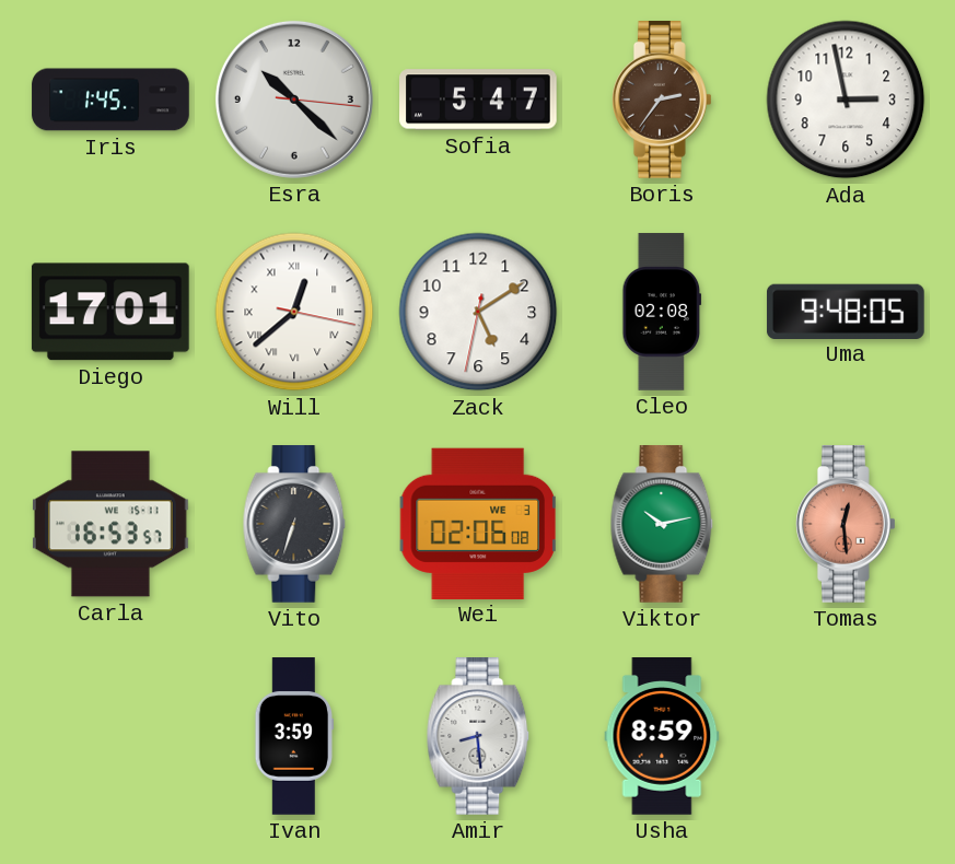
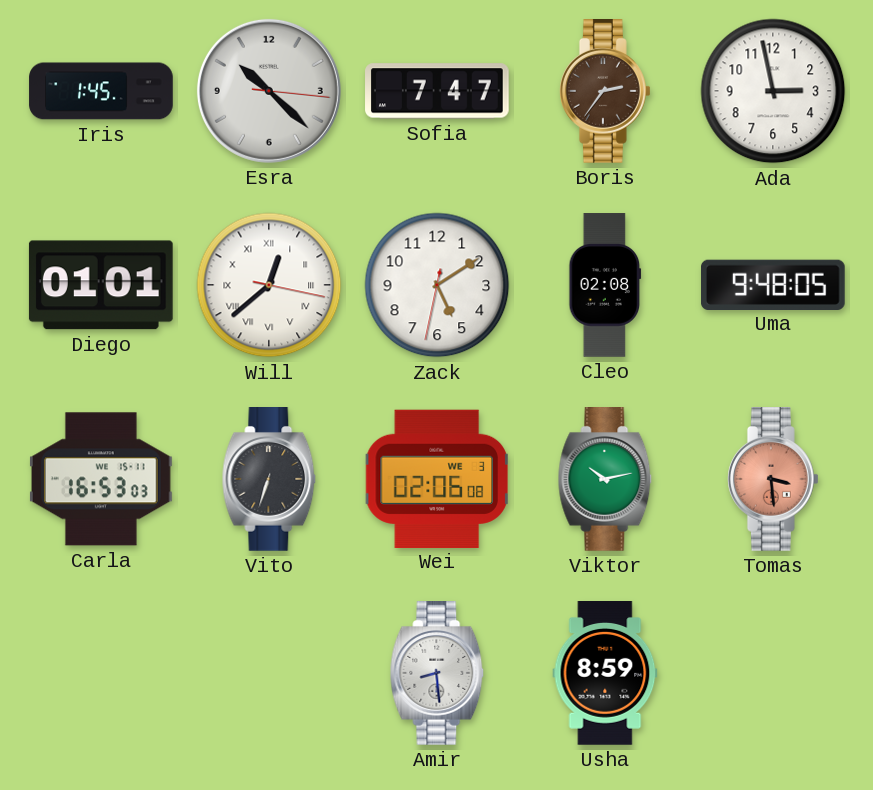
Sofia: 5:47 -> 7:47 (437, 91)
Diego: 17:01 -> 01:01 (101, 285)
Carla: 16:53:57 -> 16:53:03 (102, 479)
Tomas: 12:29 -> 3:29 (774, 480)
Ivan: 3:59 -> none (294, 736)
